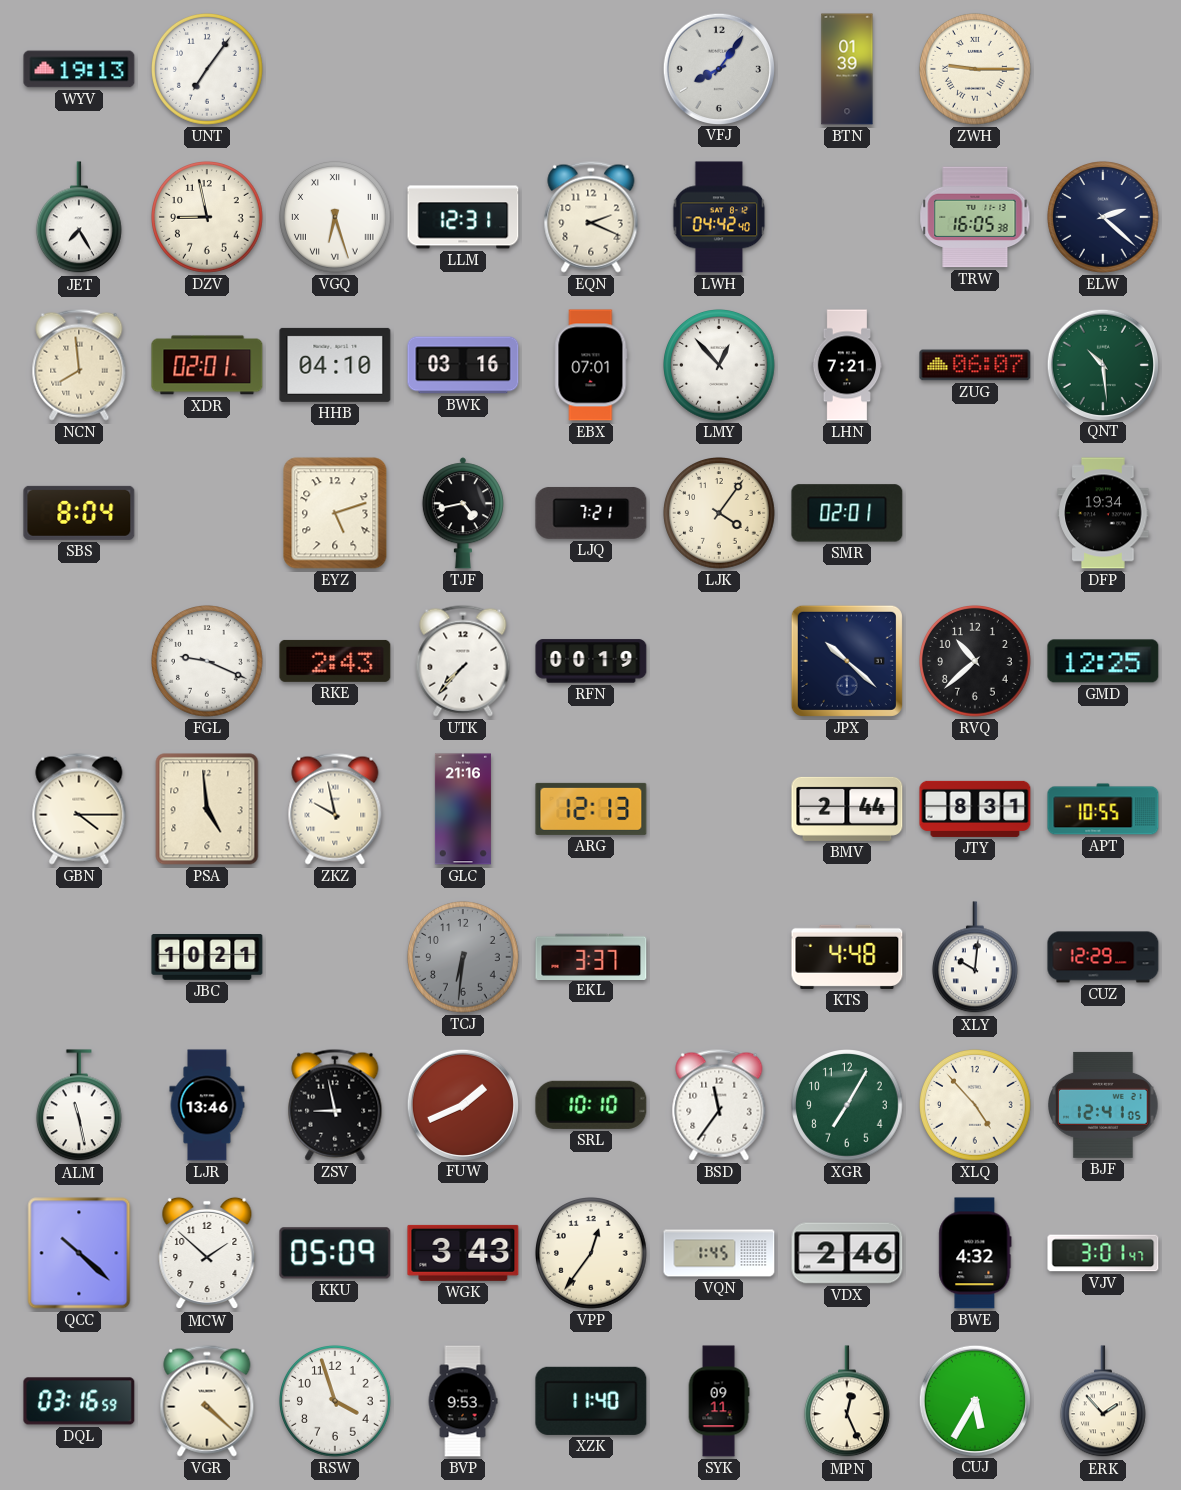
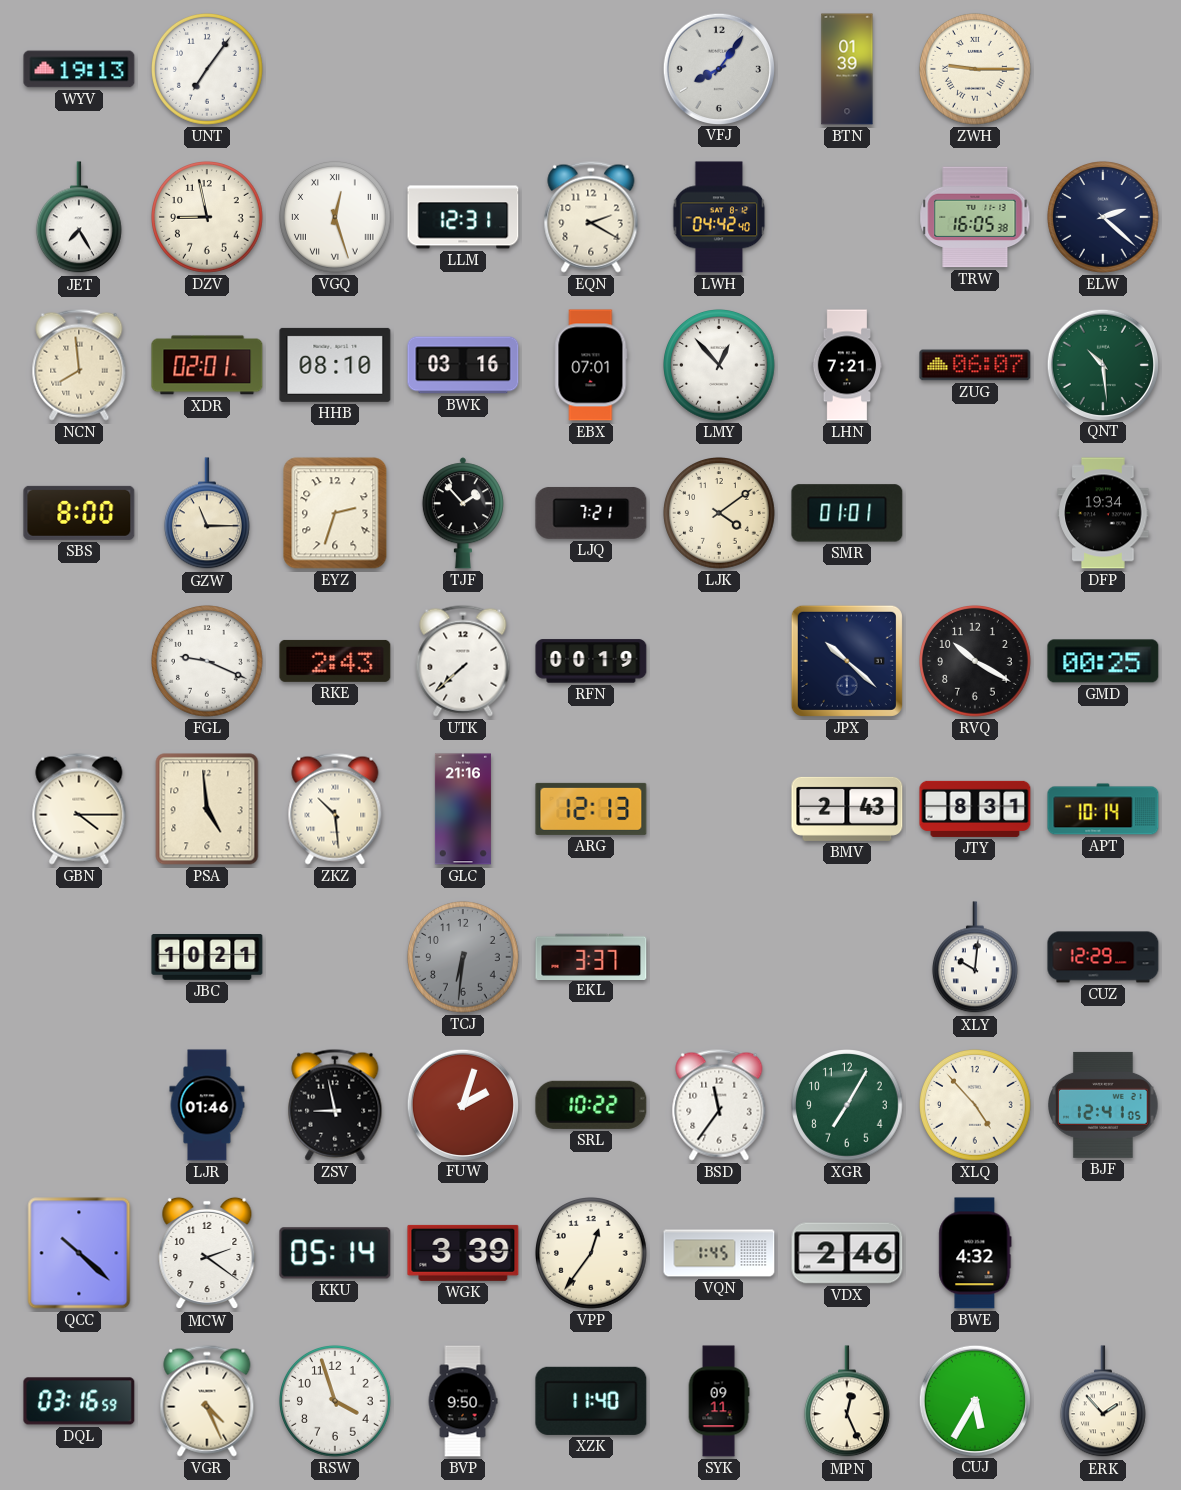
VGQ: 6:27 -> 12:27 (336, 218)
EQN: 2:19 -> 2:20 (591, 217)
HHB: 04:10 -> 08:10 (335, 365)
SBS: 8:04 -> 8:00 (79, 513)
GZW: none -> 11:15 (207, 514)
EYZ: 5:12 -> 2:33 (335, 513)
TJF: 4:43 -> 1:53 (463, 513)
LJK: 4:06 -> 4:09 (720, 514)
SMR: 02:01 -> 01:01 (847, 513)
UTK: 7:37 -> 7:38 (463, 661)
RVQ: 10:38 -> 10:20 (976, 662)
GMD: 12:25 -> 00:25 (1103, 661)
ZKZ: 9:58 -> 10:29 (335, 809)
BMV: 2:44 -> 2:43 (847, 809)
APT: 10:55 -> 10:14 (1103, 809)
KTS: 4:48 -> none (847, 957)
ALM: 11:28 -> none (79, 1106)
LJR: 13:46 -> 01:46 (207, 1105)
FUW: 1:41 -> 2:03 (462, 1104)
SRL: 10:10 -> 10:22 (591, 1105)
MCW: 1:52 -> 2:21 (207, 1253)
KKU: 05:09 -> 05:14 (335, 1253)
WGK: 3:43 -> 3:39 (463, 1253)
VJV: 3:01 -> none (1103, 1253)
VGR: 4:22 -> 4:26 (207, 1401)
BVP: 9:53 -> 9:50 (463, 1401)
